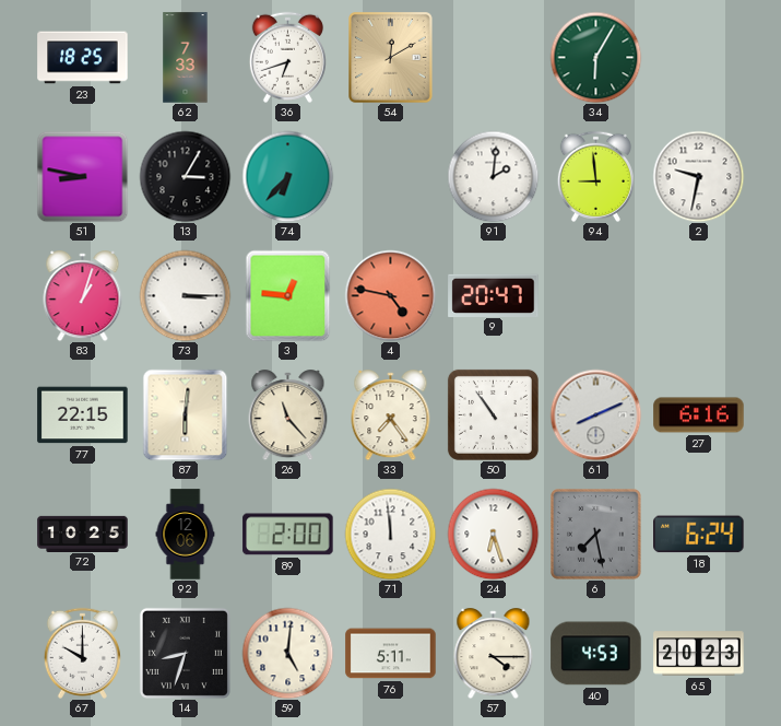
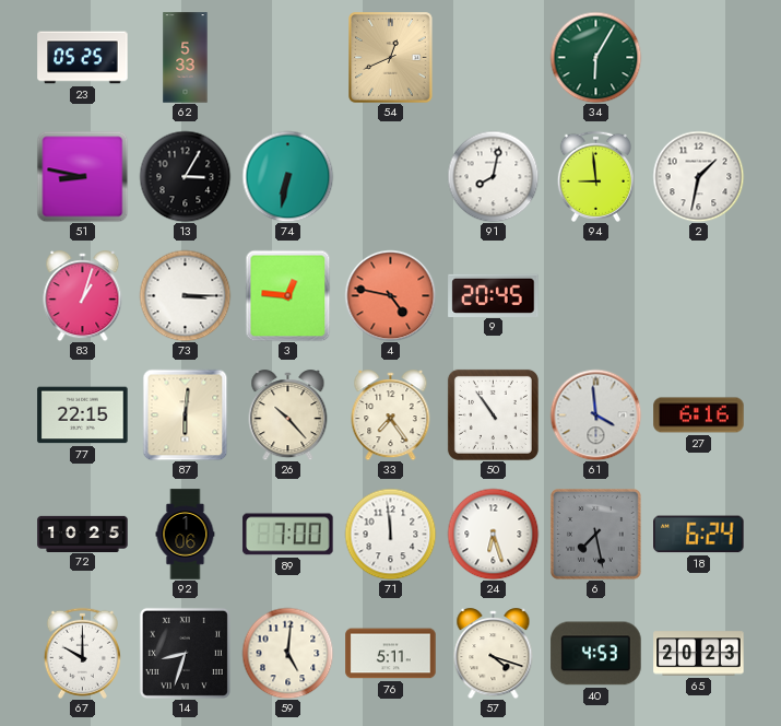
23: 18:25 -> 05:25 (83, 58)
62: 7:33 -> 5:33 (186, 58)
36: 6:42 -> none (287, 57)
54: 12:10 -> 12:41 (391, 58)
74: 6:37 -> 6:32 (287, 176)
91: 2:01 -> 8:02 (493, 176)
2: 9:32 -> 1:32 (698, 176)
9: 20:47 -> 20:45 (494, 295)
26: 11:23 -> 10:23 (288, 415)
61: 8:11 -> 3:59 (595, 414)
92: 12:06 -> 1:06 (186, 535)
89: 2:00 -> 7:00 (288, 535)
57: 4:15 -> 4:18 (494, 654)
